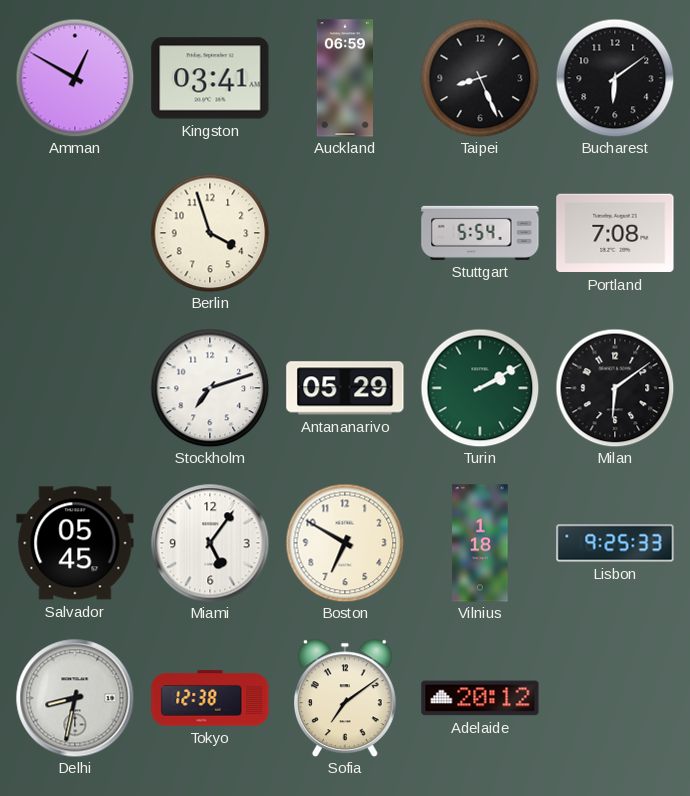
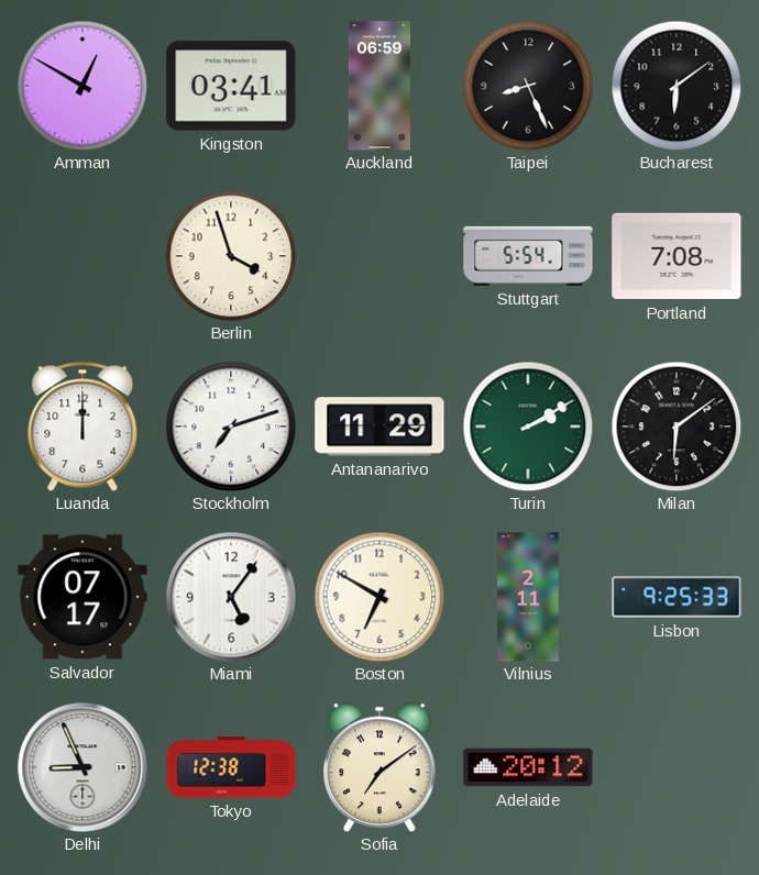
Luanda: none -> 12:00 (82, 427)
Antananarivo: 05:29 -> 11:29 (380, 427)
Salvador: 05:45 -> 07:17 (82, 597)
Vilnius: 1:18 -> 2:11 (528, 597)
Delhi: 8:32 -> 8:56 (82, 767)
